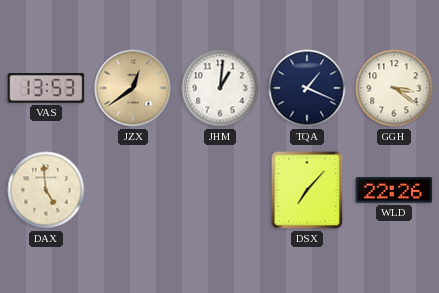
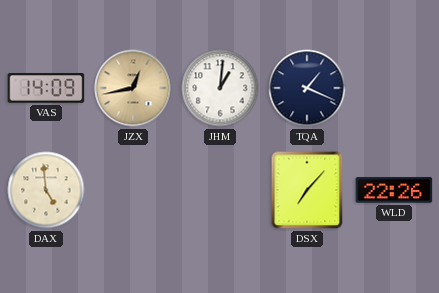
VAS: 13:53 -> 14:09 (46, 88)
JZX: 12:39 -> 12:43 (133, 88)
GGH: 3:21 -> none (394, 88)
